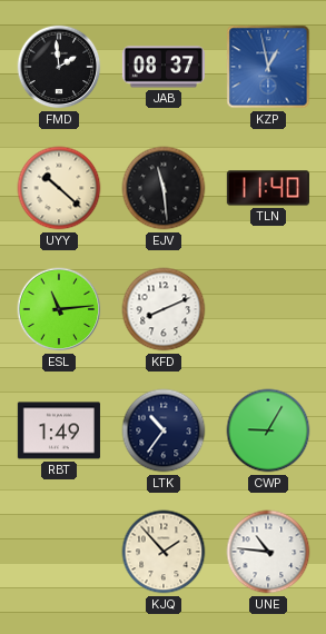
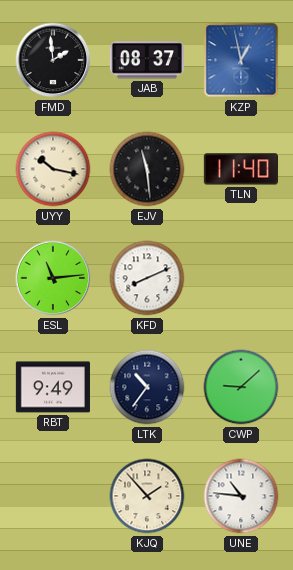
UYY: 10:22 -> 10:17 (53, 169)
RBT: 1:49 -> 9:49 (53, 387)
CWP: 9:05 -> 9:08 (241, 387)
